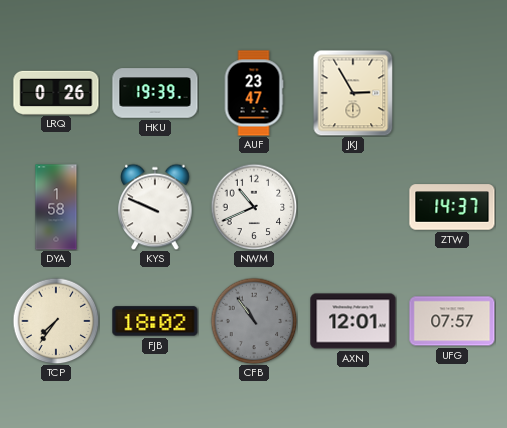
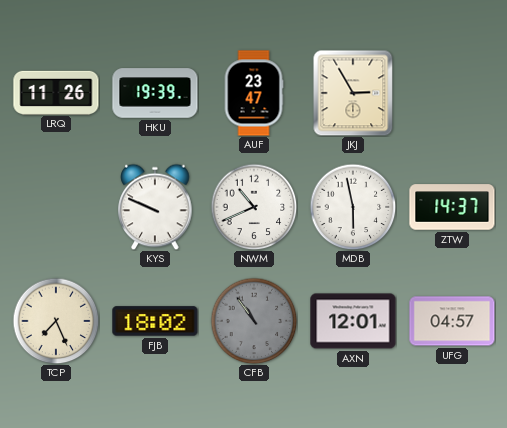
LRQ: 0:26 -> 11:26 (56, 92)
DYA: 1:58 -> none (56, 207)
MDB: none -> 5:58 (353, 207)
TCP: 7:36 -> 7:26 (56, 321)
UFG: 07:57 -> 04:57 (452, 321)
